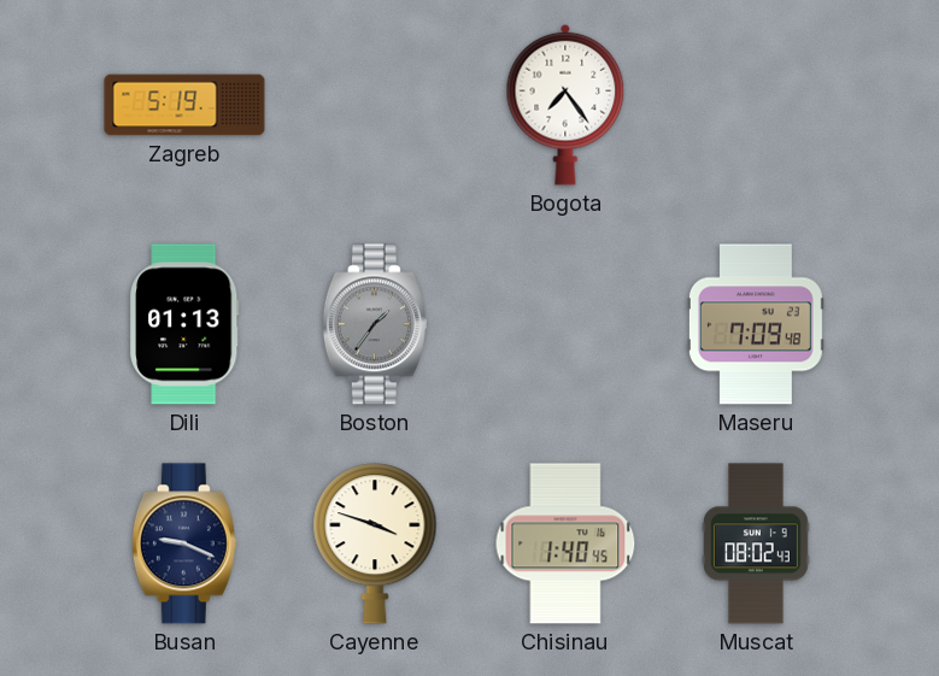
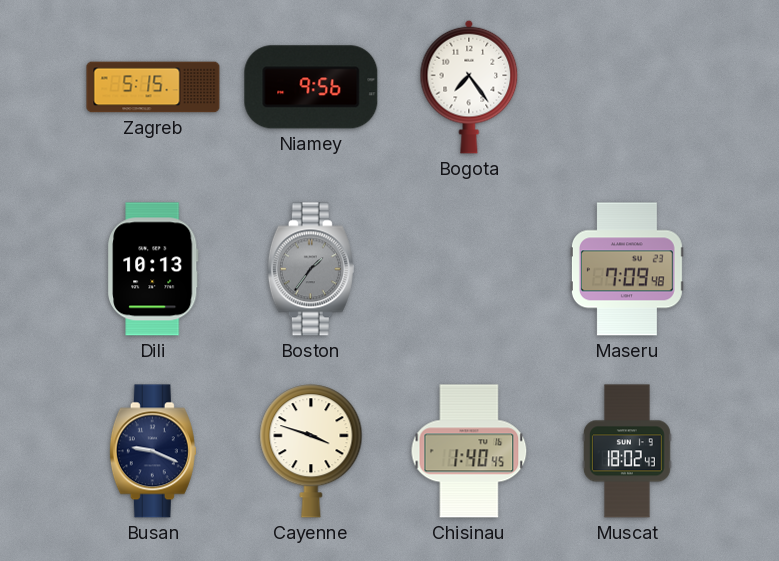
Zagreb: 5:19 -> 5:15 (153, 87)
Niamey: none -> 9:56 (311, 87)
Dili: 01:13 -> 10:13 (153, 269)
Muscat: 08:02 -> 18:02 (628, 451)
